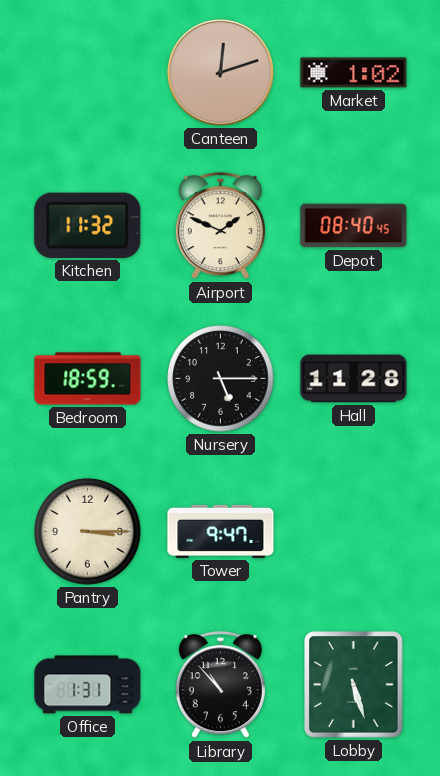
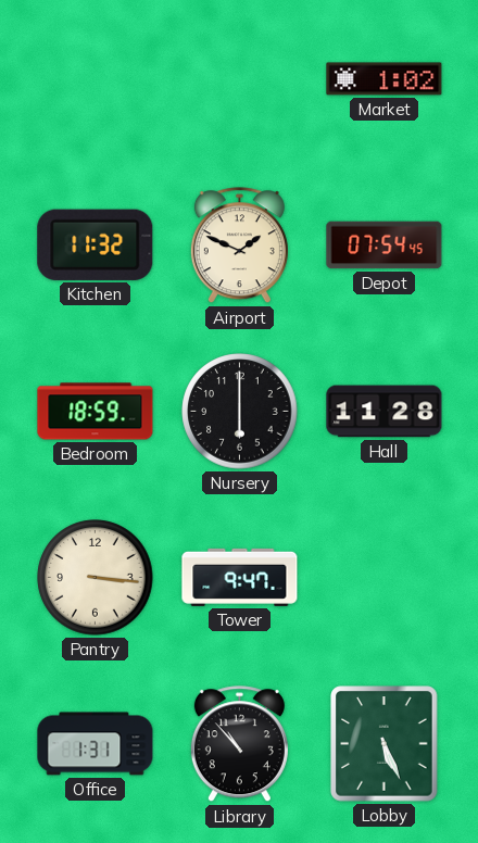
Canteen: 12:12 -> none (220, 72)
Depot: 08:40 -> 07:54 (385, 246)
Nursery: 5:15 -> 6:00 (240, 412)
Pantry: 3:15 -> 3:16 (96, 578)
Lobby: 5:27 -> 5:26 (385, 744)
